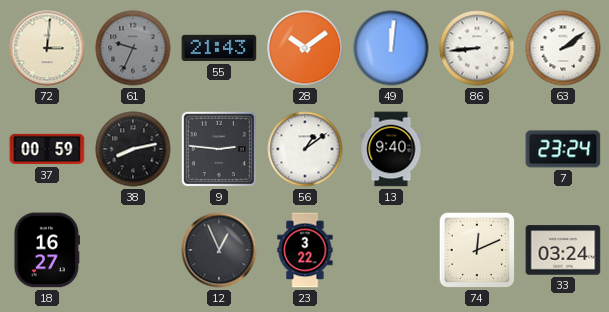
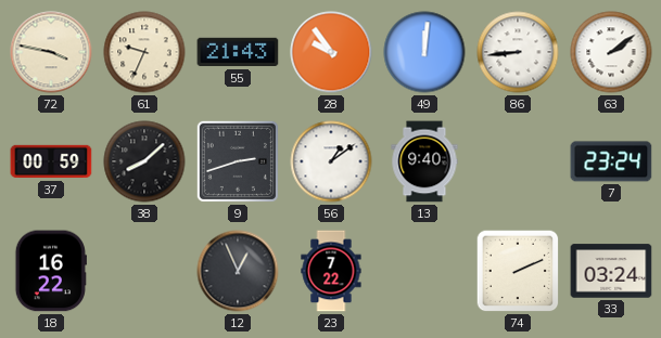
72: 3:01 -> 3:47 (51, 52)
61 dial: grey -> cream (144, 52)
28: 10:09 -> 9:54 (331, 52)
38: 8:13 -> 8:08 (144, 161)
9: 2:46 -> 2:42 (238, 161)
18: 16:27 -> 16:22 (51, 271)
23: 3:22 -> 7:22 (331, 271)
74: 12:11 -> 2:11 (518, 271)
